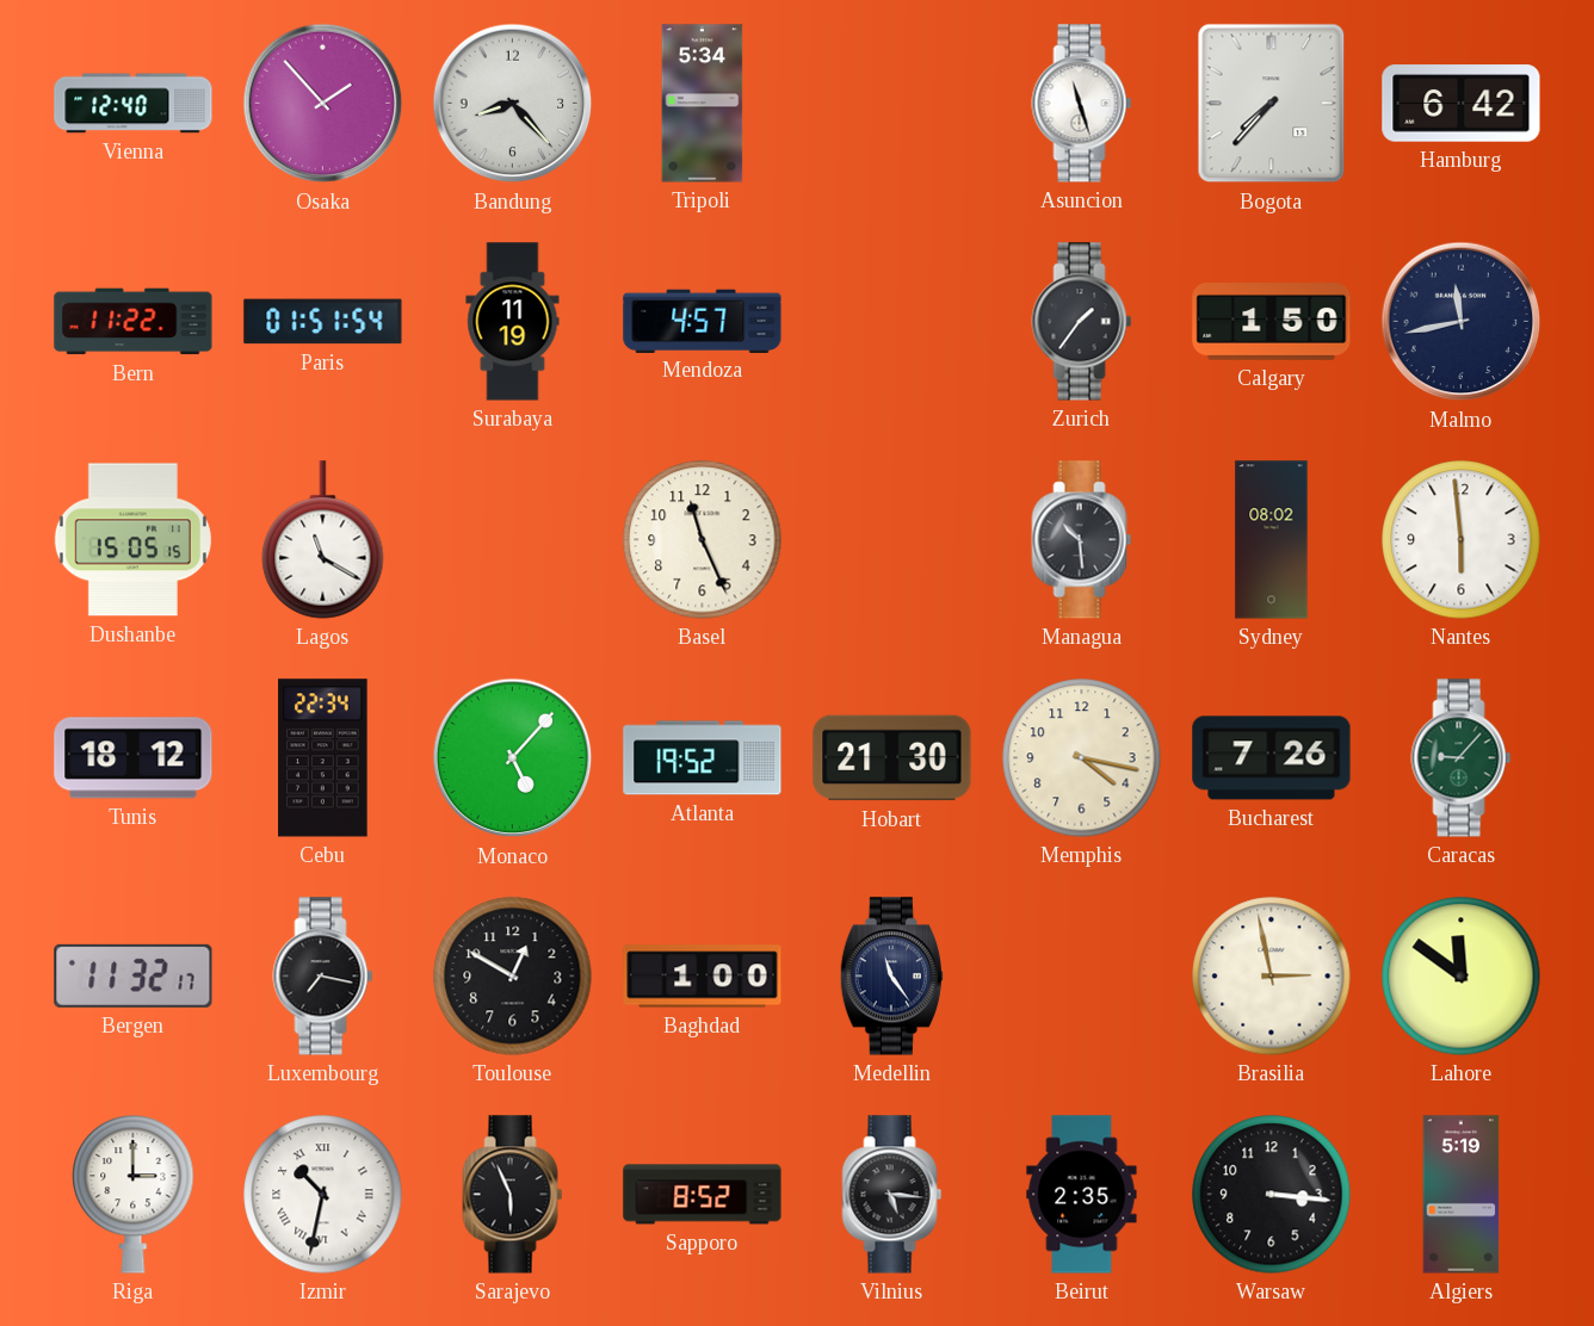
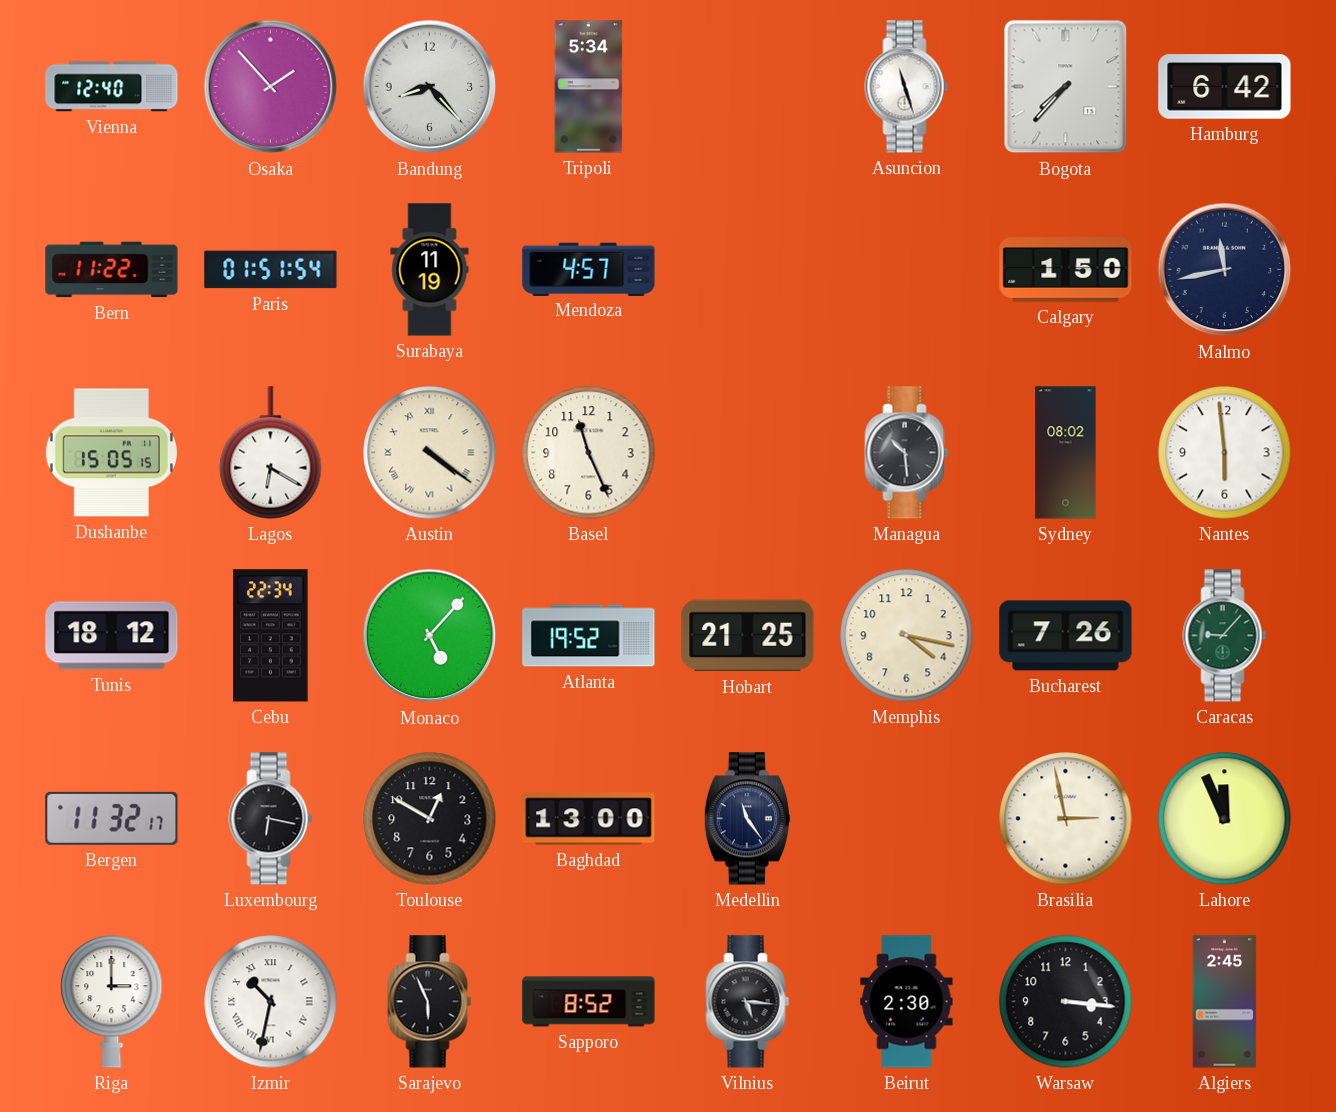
Zurich: 1:36 -> none (1082, 322)
Lagos: 11:20 -> 6:20 (271, 453)
Austin: none -> 4:21 (430, 453)
Hobart: 21:30 -> 21:25 (748, 636)
Luxembourg: 7:17 -> 6:17 (271, 819)
Baghdad: 1:00 -> 13:00 (589, 819)
Lahore: 11:51 -> 11:56 (1225, 819)
Beirut: 2:35 -> 2:30 (907, 1002)
Algiers: 5:19 -> 2:45 (1225, 1002)
